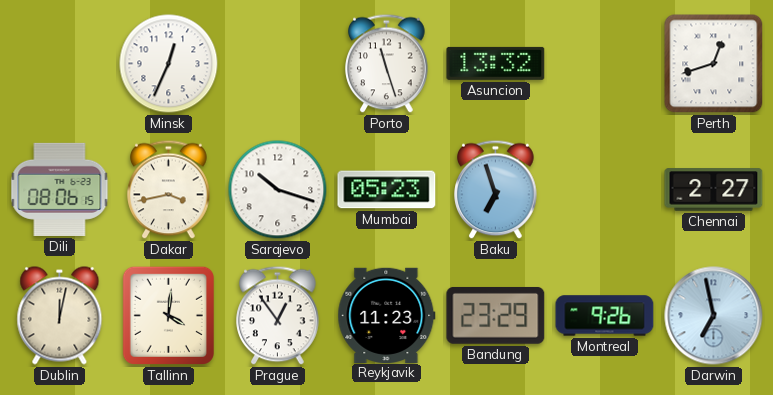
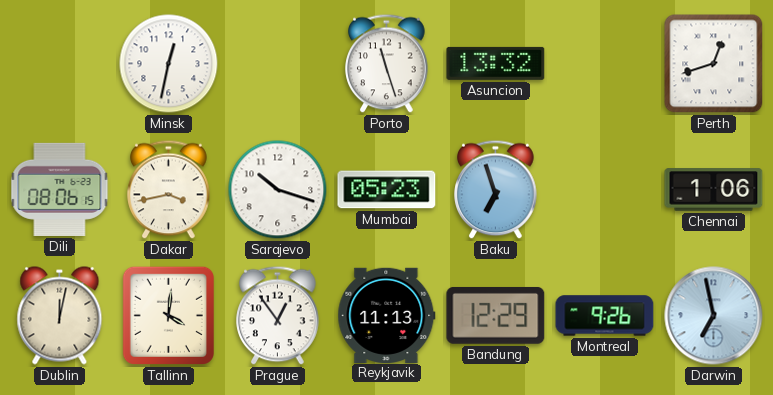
Minsk: 12:34 -> 12:32 (169, 64)
Chennai: 2:27 -> 1:06 (714, 190)
Reykjavik: 11:23 -> 11:13 (387, 315)
Bandung: 23:29 -> 12:29 (496, 315)
